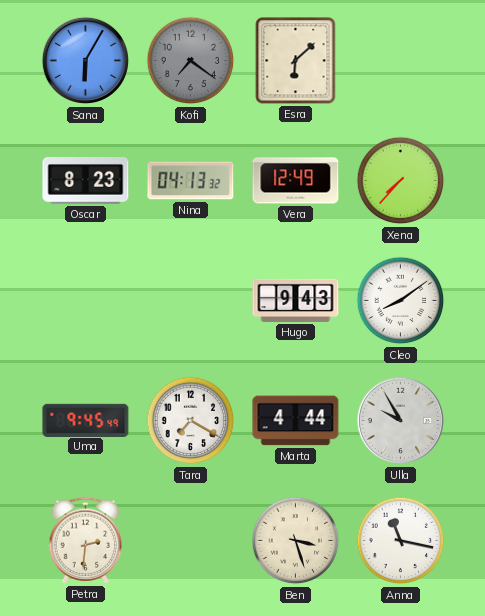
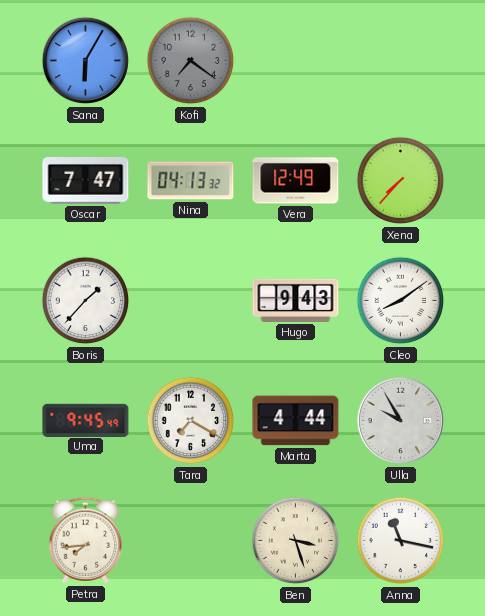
Esra: 6:08 -> none (296, 61)
Oscar: 8:23 -> 7:47 (86, 181)
Boris: none -> 1:37 (86, 301)
Petra: 2:31 -> 7:44 (86, 540)
